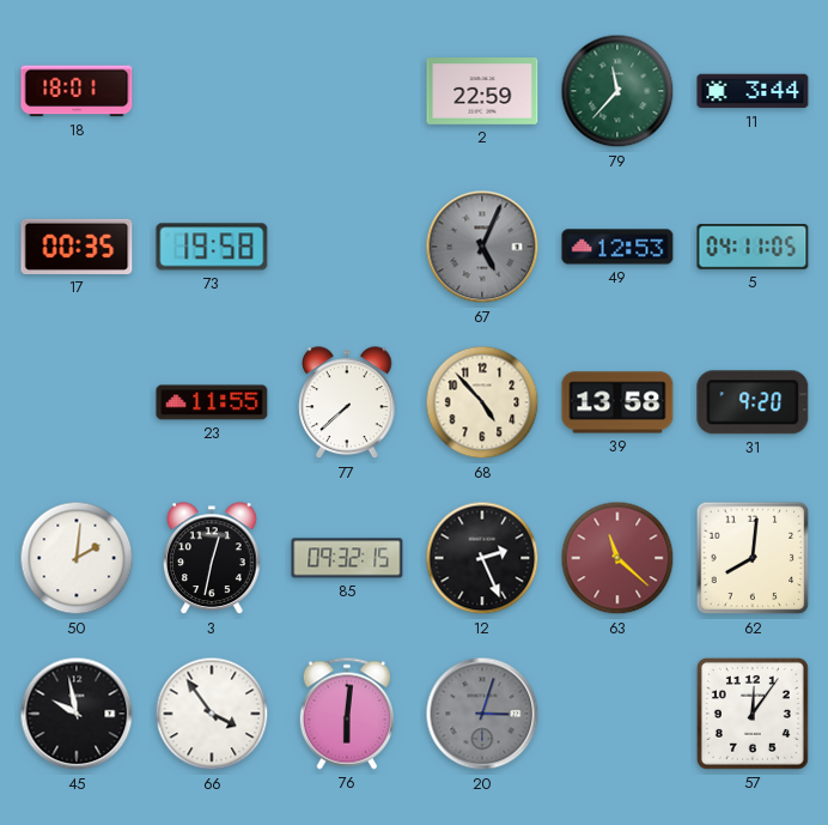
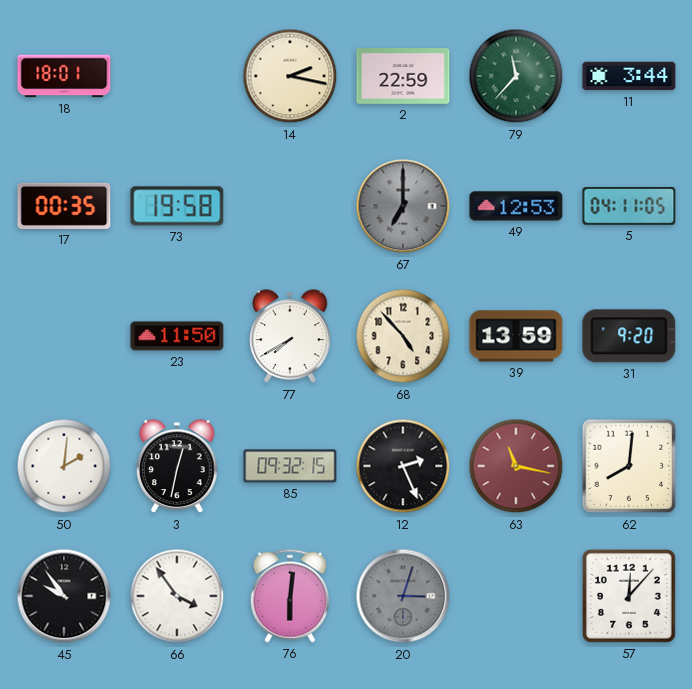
14: none -> 2:17 (290, 76)
67: 5:04 -> 7:00 (403, 206)
23: 11:55 -> 11:50 (177, 336)
77: 7:38 -> 7:40 (290, 337)
39: 13:58 -> 13:59 (516, 336)
63: 11:22 -> 11:17 (516, 466)
45: 9:58 -> 9:54 (64, 596)
57: 12:06 -> 12:07 (629, 596)
